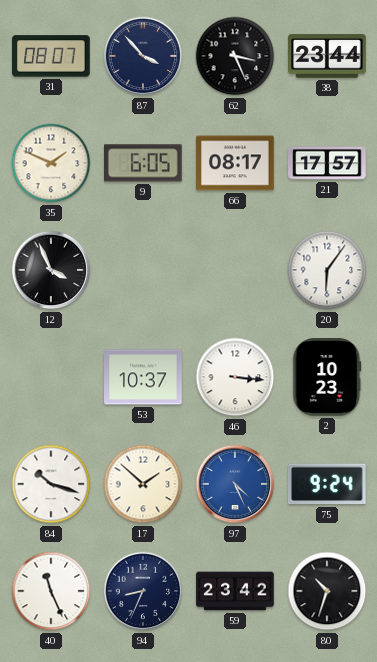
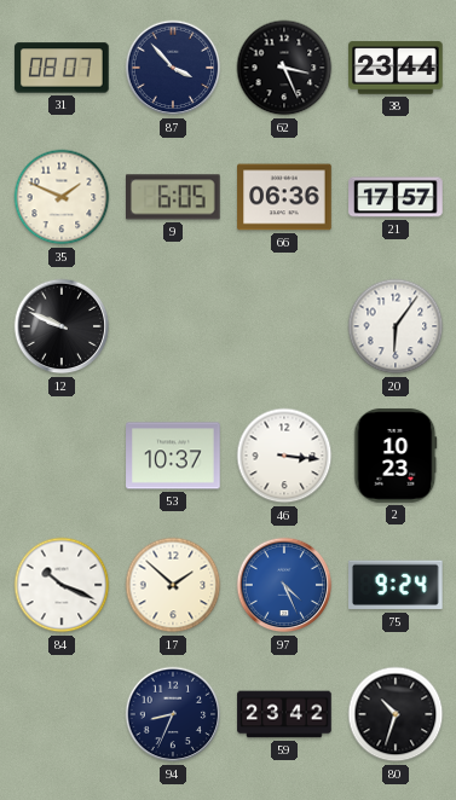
66: 08:17 -> 06:36 (284, 197)
12: 3:56 -> 9:49 (62, 326)
84: 10:18 -> 10:19 (62, 585)
40: 11:26 -> none (51, 591)
